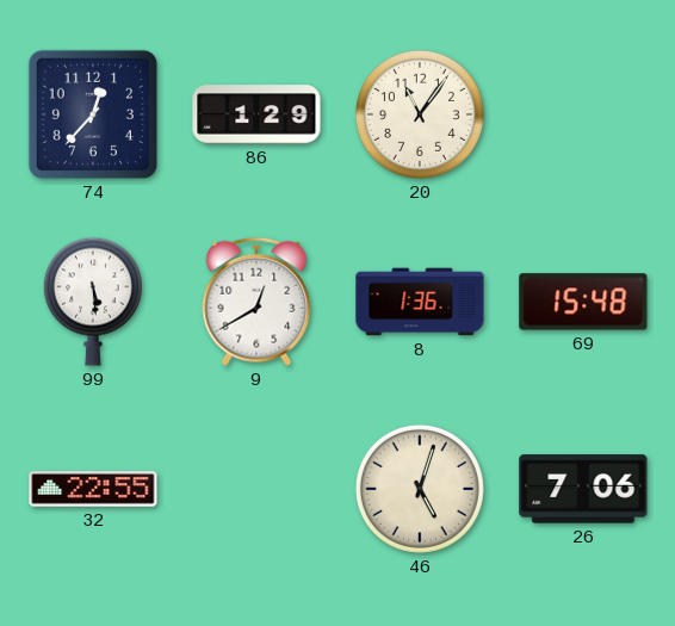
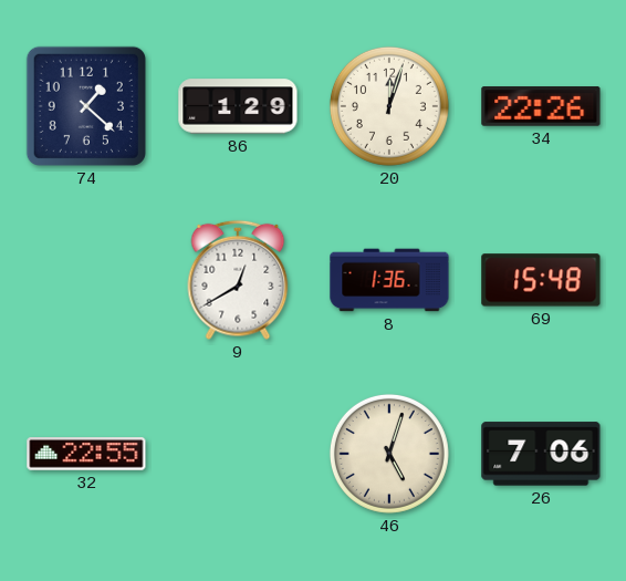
74: 12:37 -> 1:22 (86, 106)
20: 11:06 -> 12:03 (389, 106)
34: none -> 22:26 (541, 106)
99: 5:29 -> none (93, 302)
